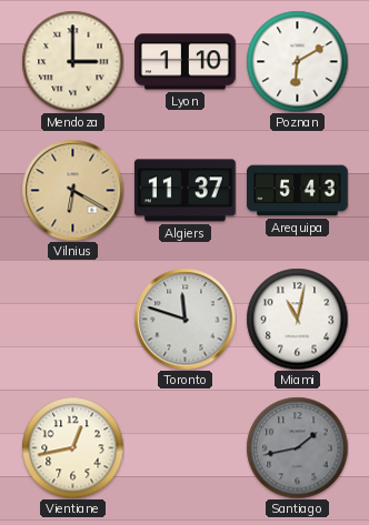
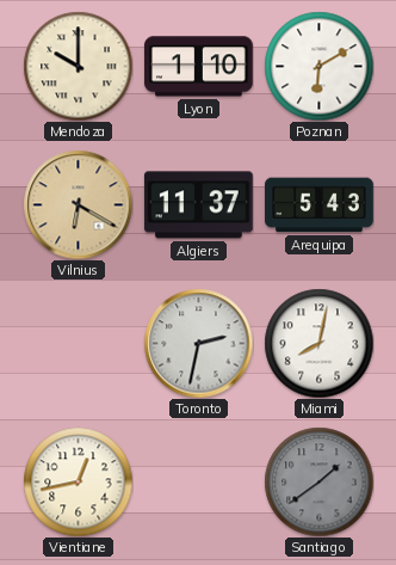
Mendoza: 3:00 -> 10:00 (78, 66)
Toronto: 11:48 -> 2:32 (198, 343)
Miami: 11:02 -> 8:02 (318, 343)
Santiago: 1:43 -> 1:39 (318, 481)
